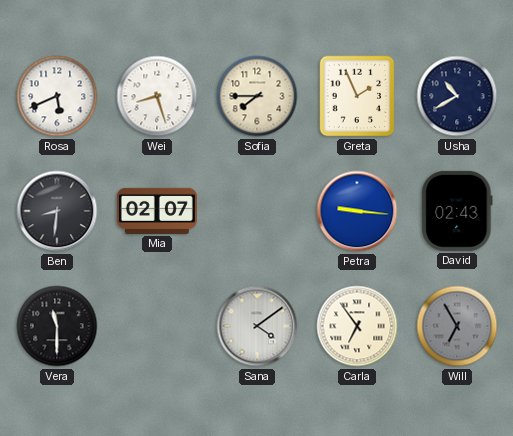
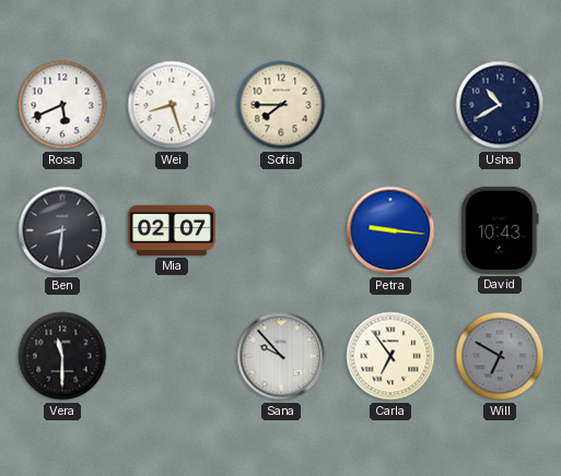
Greta: 1:56 -> none (357, 96)
David: 02:43 -> 10:43 (500, 230)
Sana: 4:09 -> 9:53 (281, 356)
Will: 6:55 -> 6:50 (500, 356)
